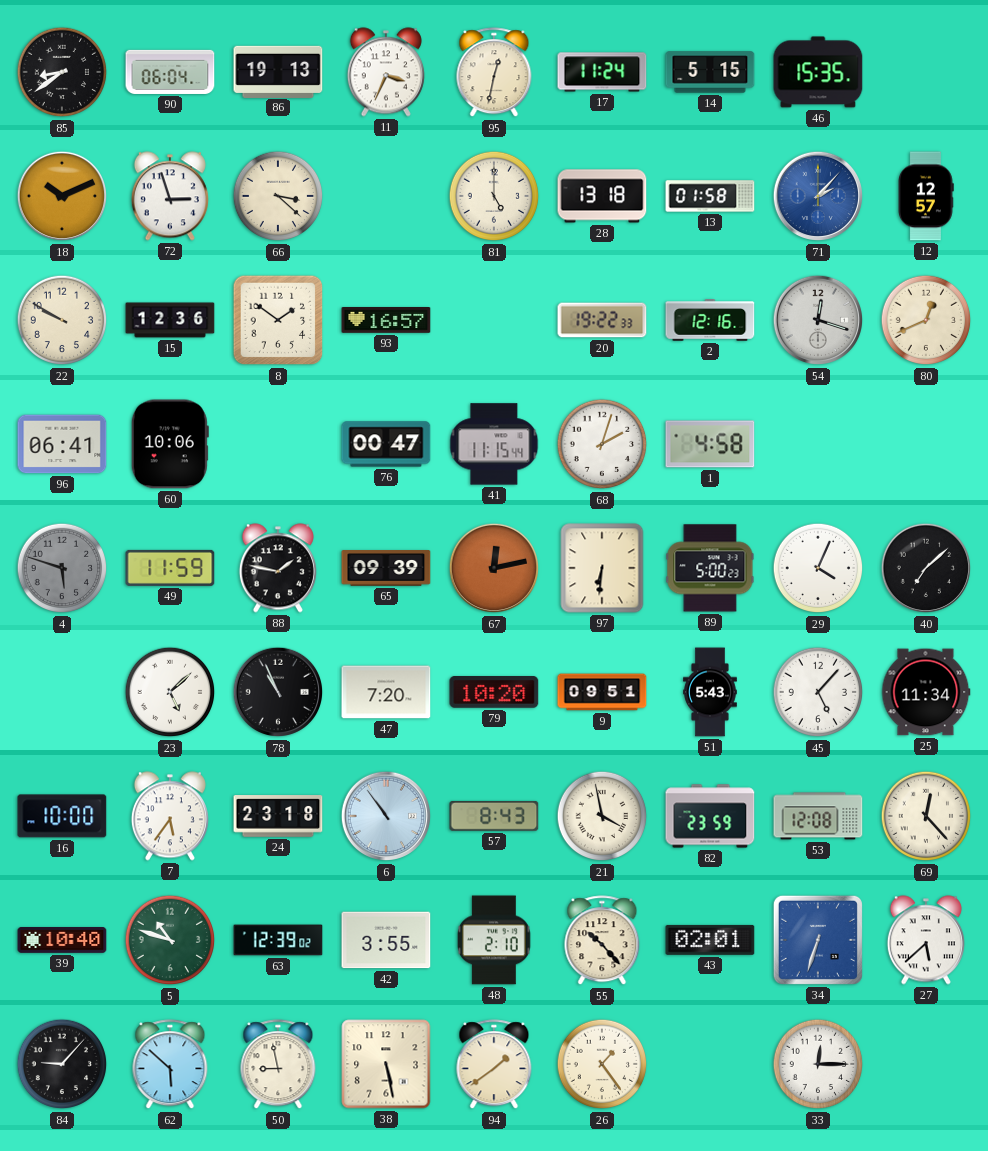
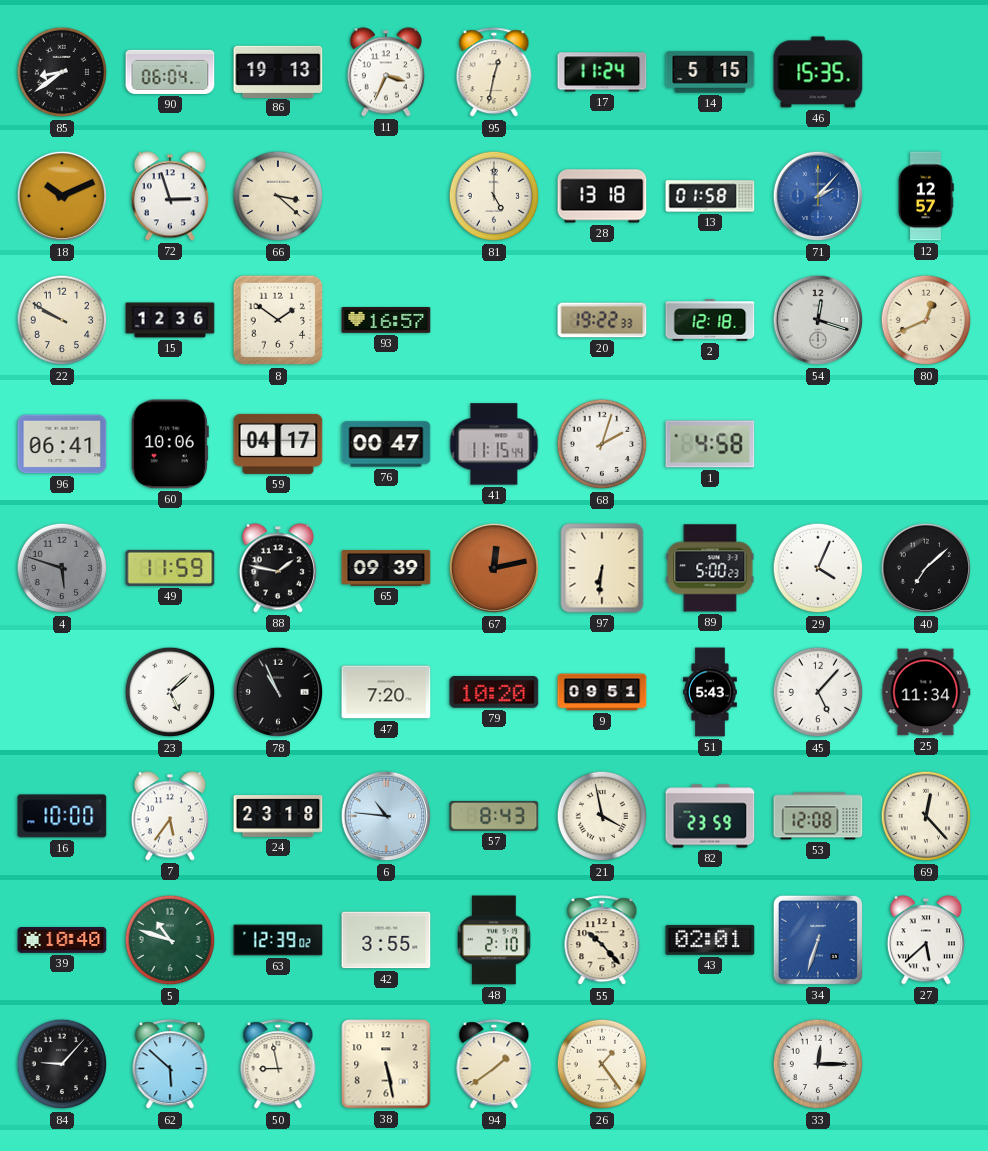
2: 12:16 -> 12:18 (710, 320)
59: none -> 04:17 (278, 444)
6: 10:54 -> 10:46 (386, 816)
